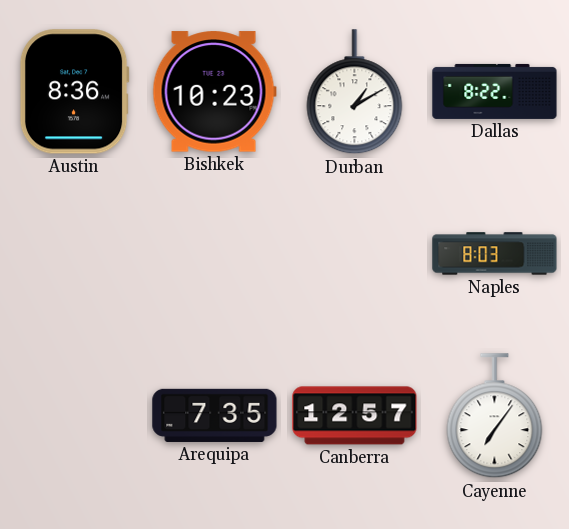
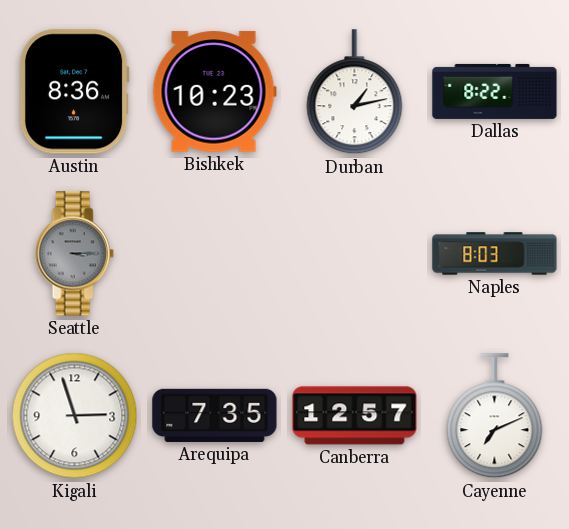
Durban: 1:10 -> 1:13 (355, 92)
Seattle: none -> 3:15 (74, 254)
Kigali: none -> 2:57 (75, 416)
Cayenne: 7:06 -> 7:11 (495, 416)
